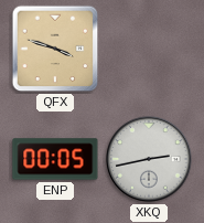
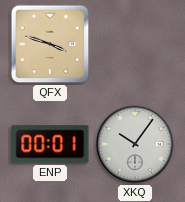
ENP: 00:05 -> 00:01 (50, 144)
XKQ: 2:43 -> 10:06 (135, 144)
